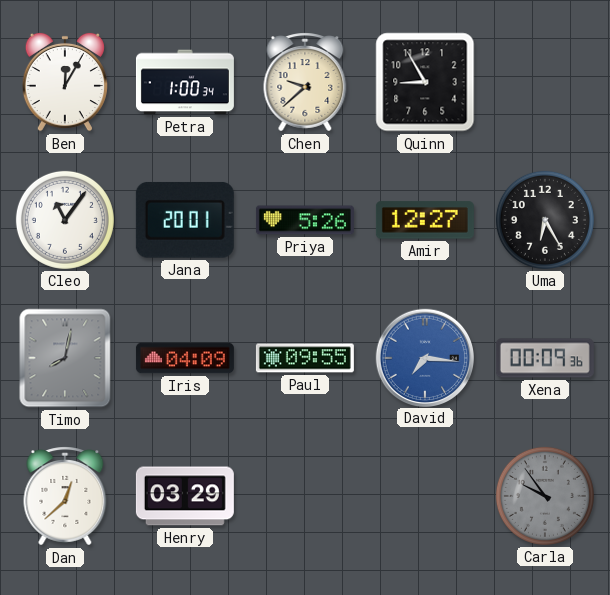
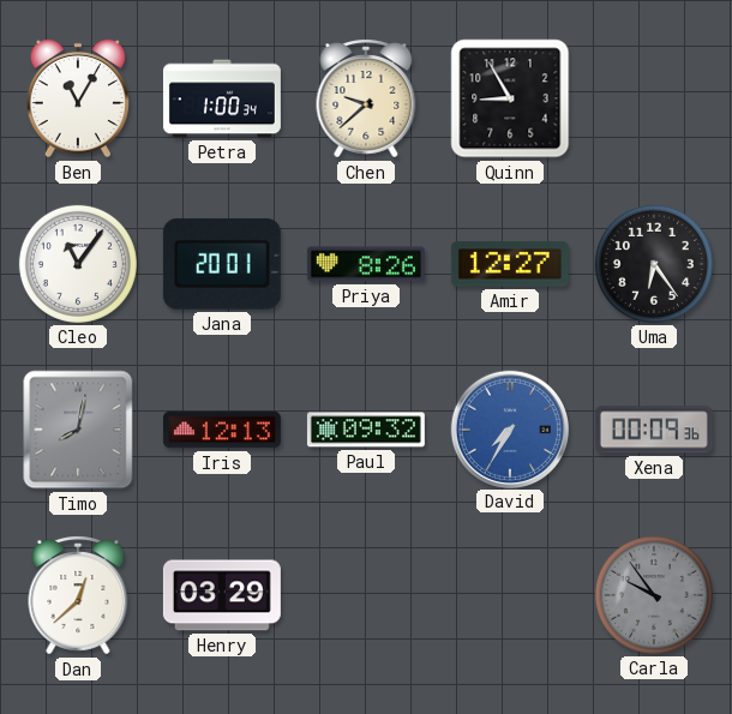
Ben: 12:05 -> 11:05 (78, 98)
Priya: 5:26 -> 8:26 (366, 264)
Uma: 6:25 -> 6:24 (654, 264)
Iris: 04:09 -> 12:13 (222, 430)
Paul: 09:55 -> 09:32 (366, 430)
David: 7:16 -> 7:35 (509, 428)
